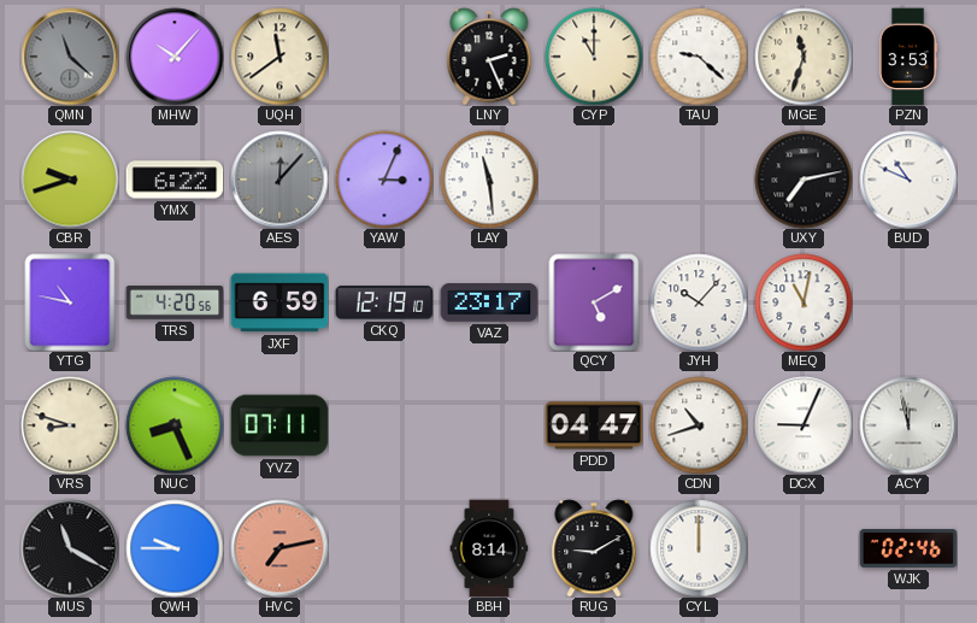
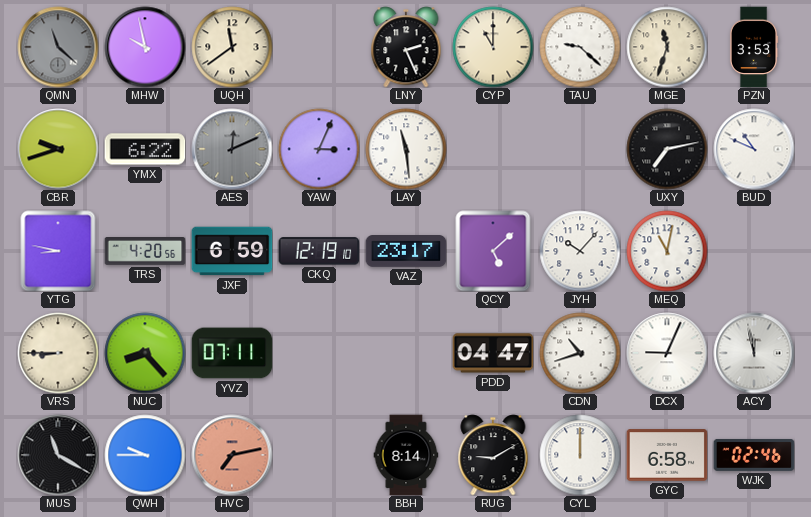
MHW: 10:07 -> 9:58 (145, 47)
AES: 12:07 -> 12:11 (232, 149)
YTG: 10:47 -> 8:47 (58, 251)
QCY: 5:10 -> 5:08 (493, 251)
VRS: 8:48 -> 8:45 (58, 353)
NUC: 8:26 -> 8:23 (145, 353)
GYC: none -> 6:58 (667, 455)
